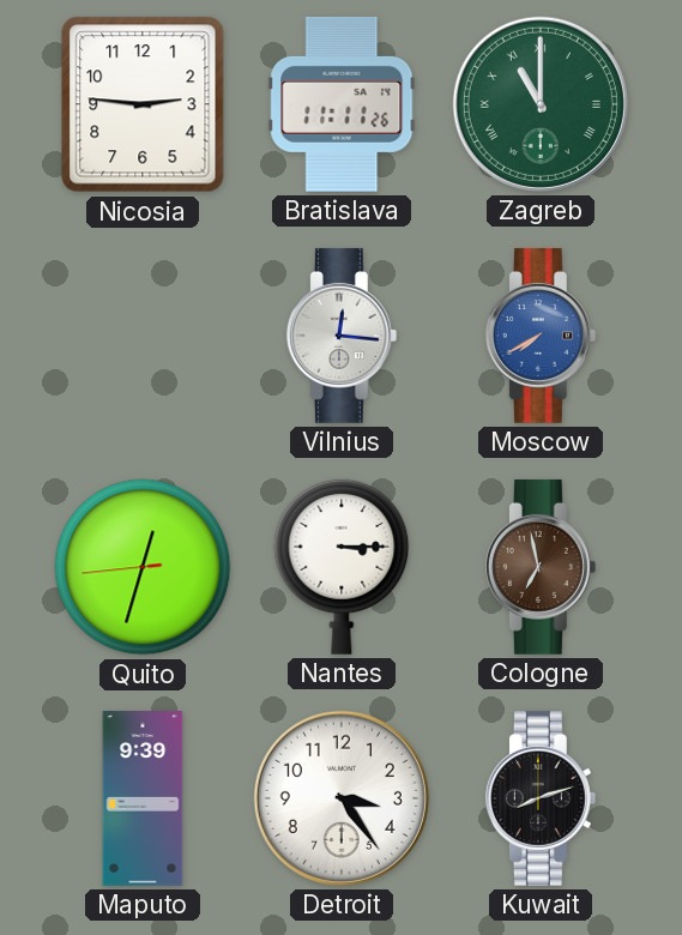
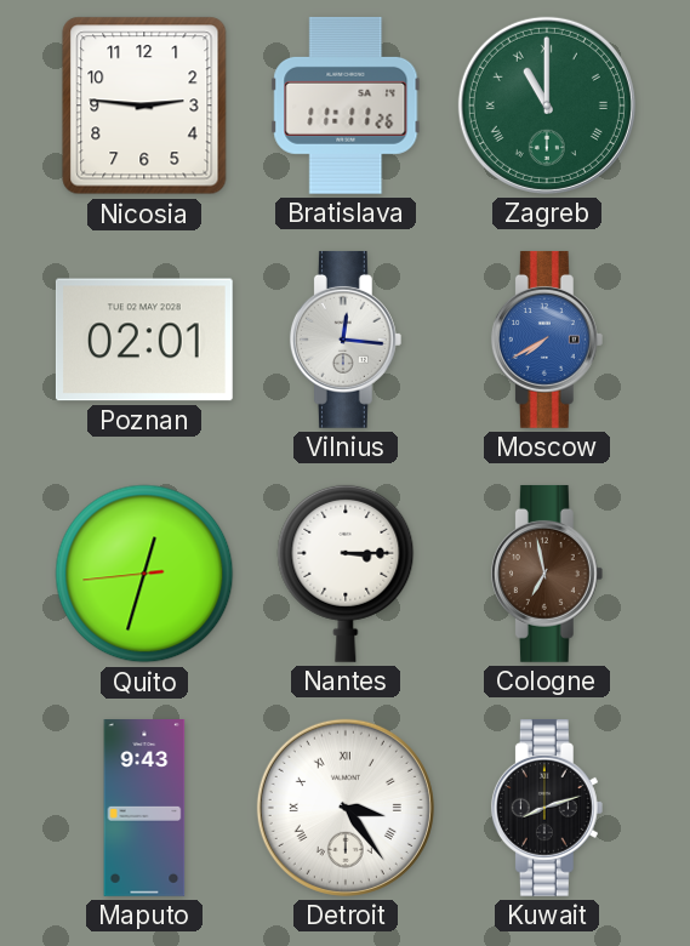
Poznan: none -> 02:01 (144, 340)
Maputo: 9:39 -> 9:43 (144, 809)
Detroit numerals: Arabic -> Roman (346, 808)
